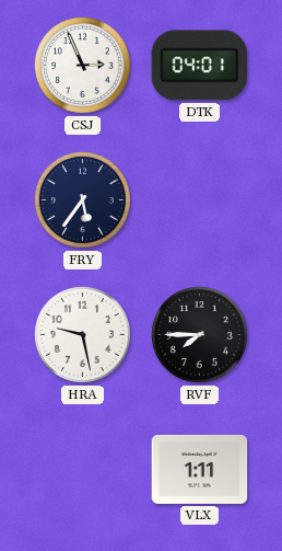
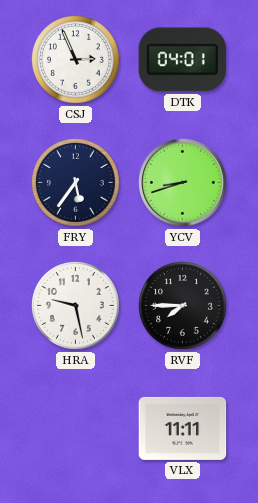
YCV: none -> 8:42 (183, 183)
VLX: 1:11 -> 11:11 (183, 428)
